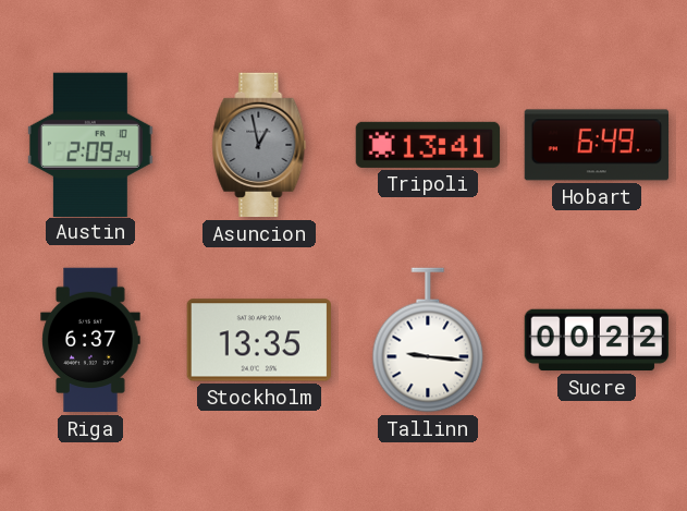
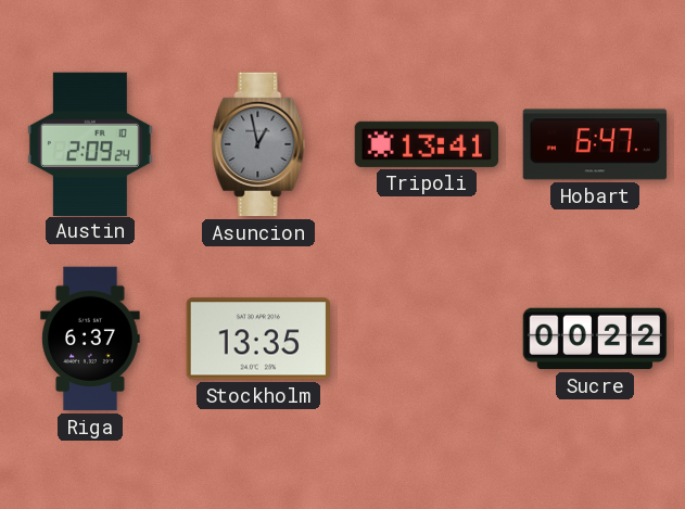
Hobart: 6:49 -> 6:47 (595, 144)
Tallinn: 9:16 -> none (428, 340)
